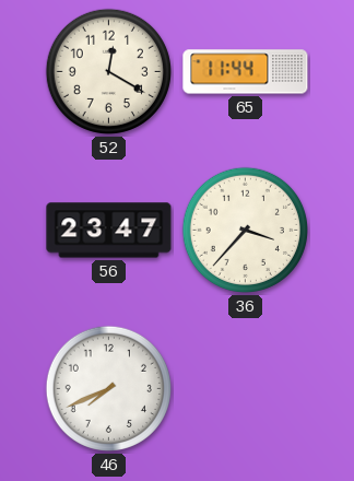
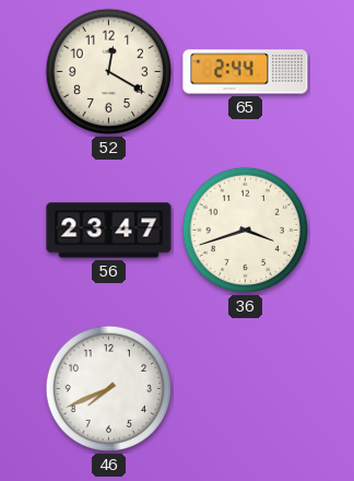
65: 11:44 -> 2:44 (246, 72)
36: 3:37 -> 3:42 (245, 230)
